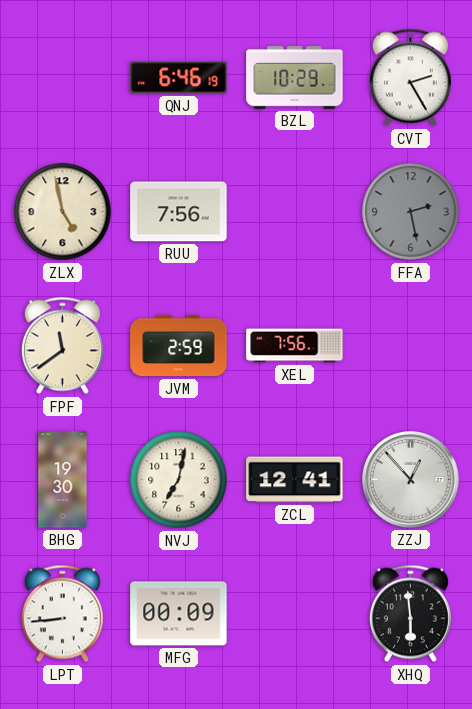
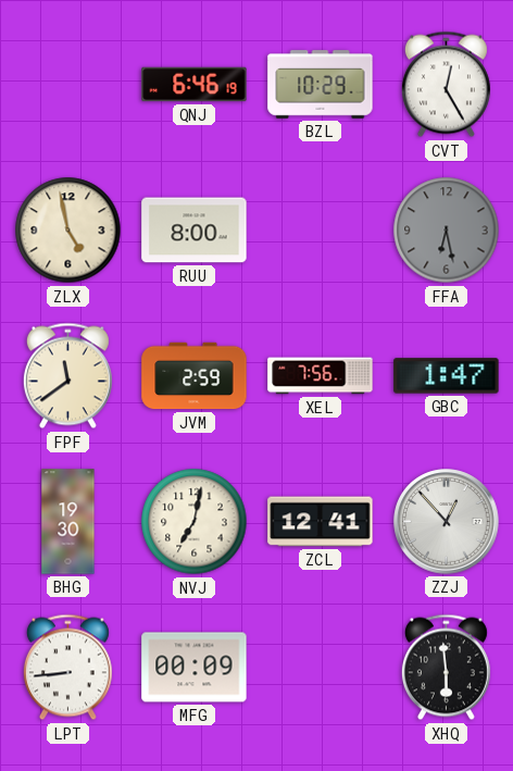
CVT: 2:25 -> 12:25 (446, 85)
RUU: 7:56 -> 8:00 (195, 231)
FFA: 2:28 -> 6:28 (447, 231)
GBC: none -> 1:47 (447, 376)
